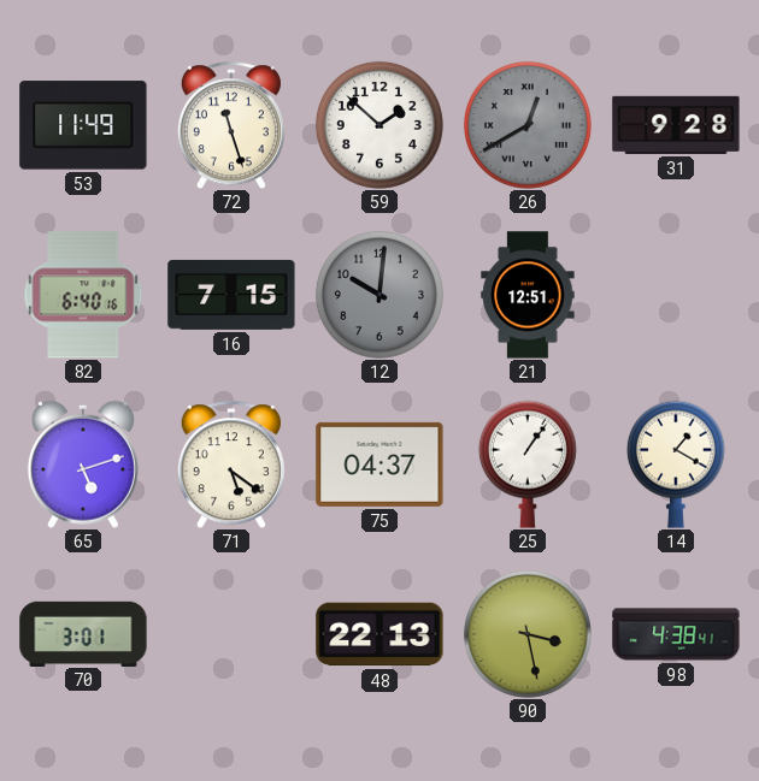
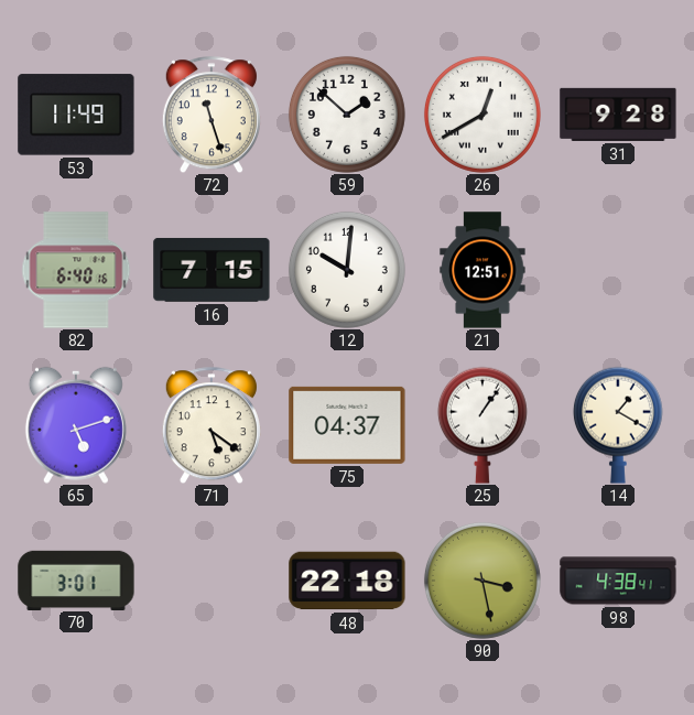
26 dial: grey -> white (482, 115)
12 dial: grey -> white (347, 270)
48: 22:13 -> 22:18 (347, 581)
